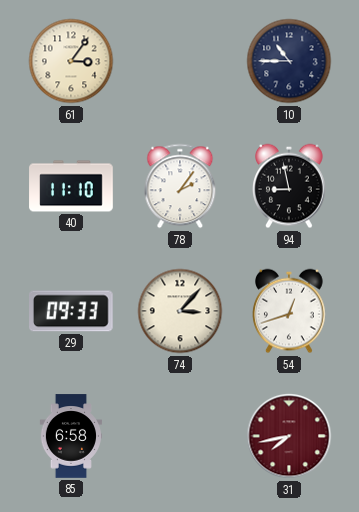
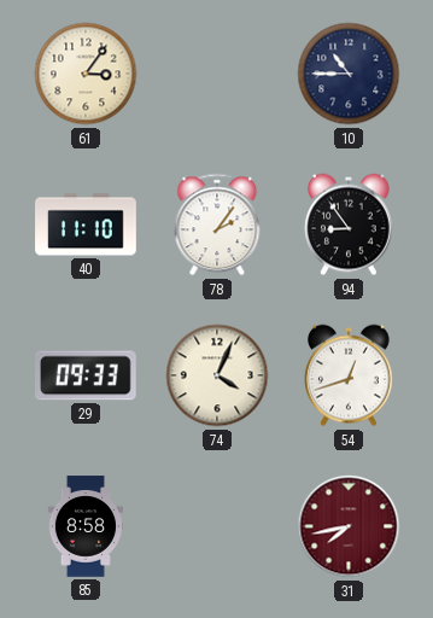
94: 8:58 -> 8:54 (350, 225)
74: 3:07 -> 4:04 (217, 375)
85: 6:58 -> 8:58 (84, 526)
